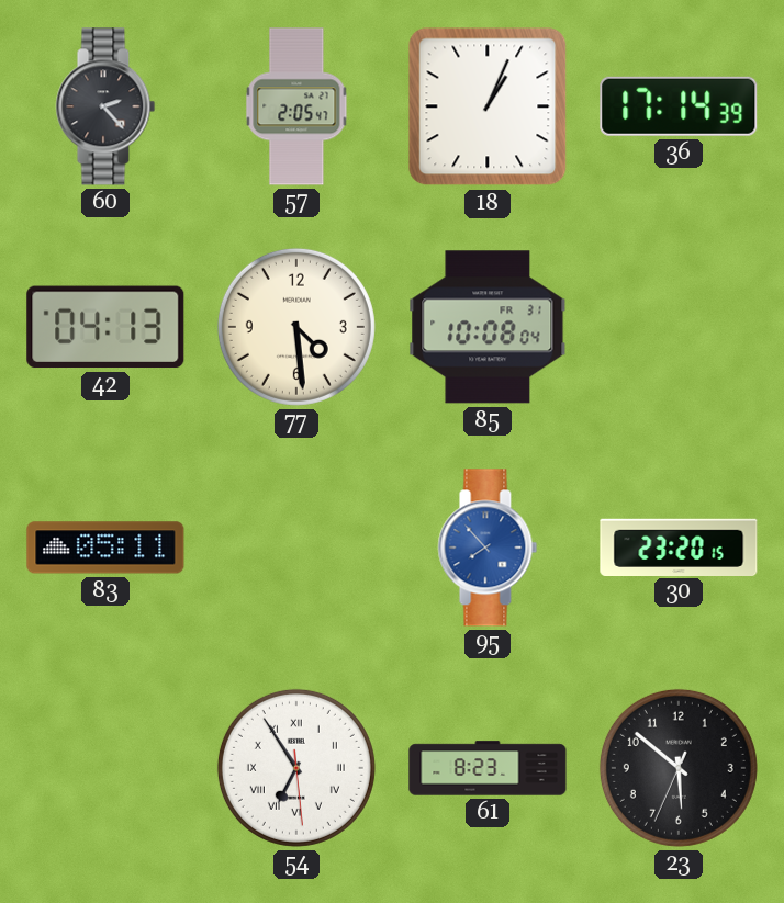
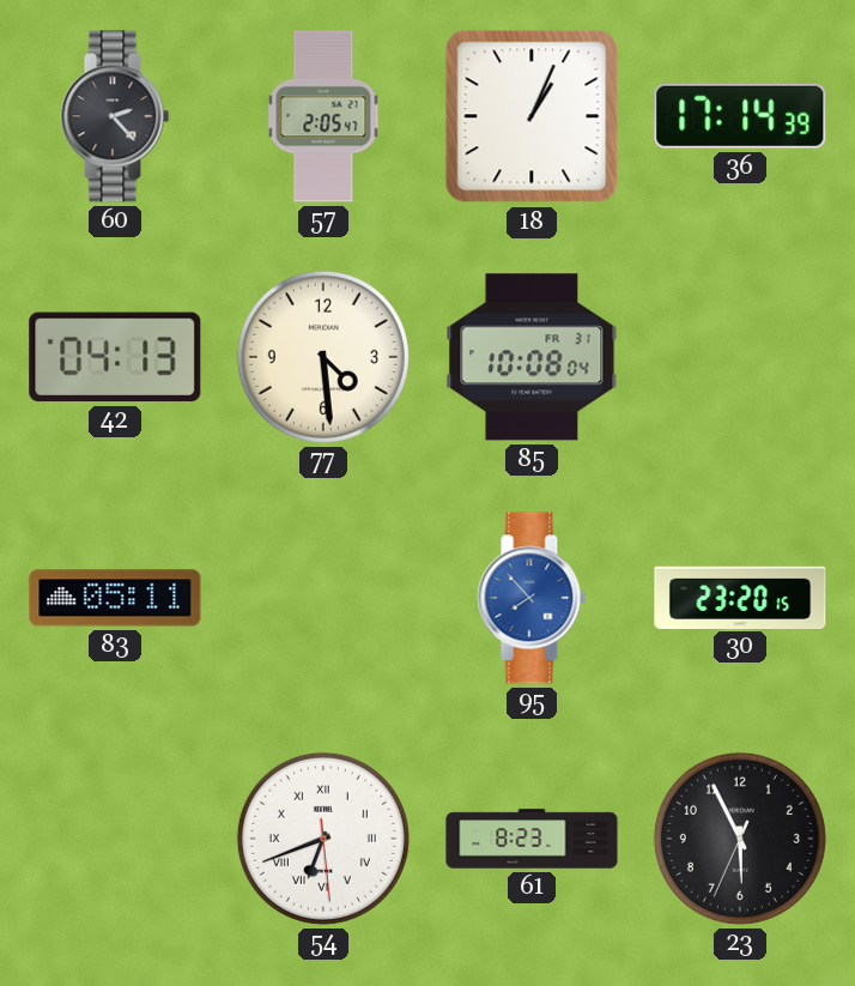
54: 6:54 -> 6:41 (323, 839)
23: 5:51 -> 5:55 (740, 839)
